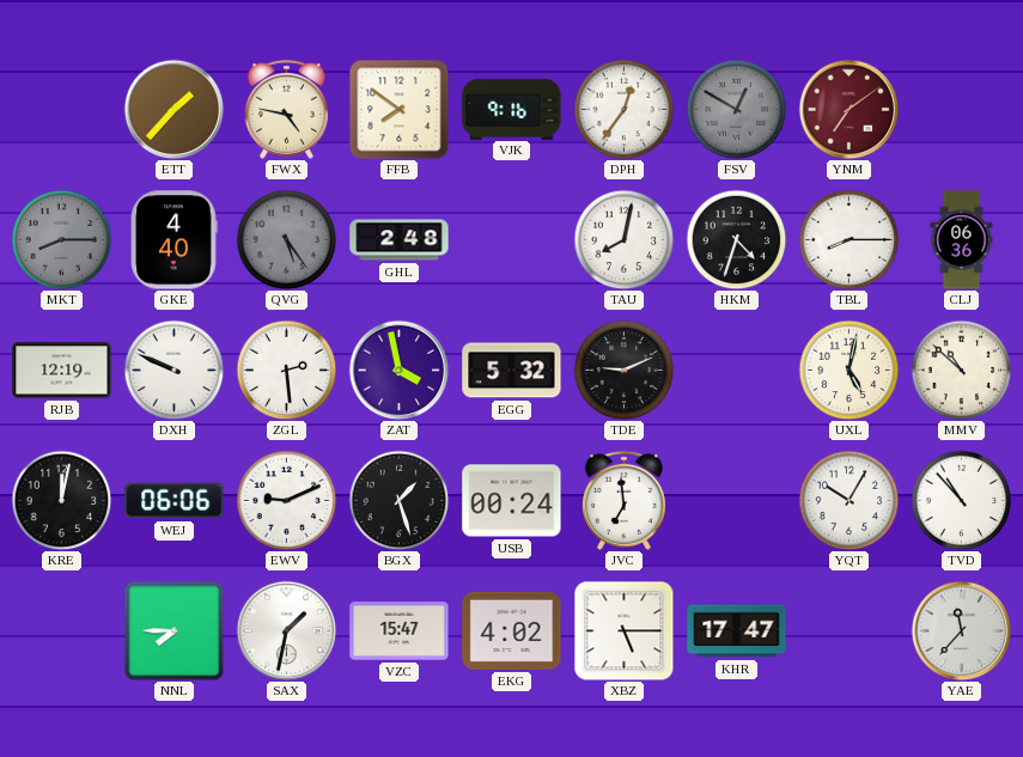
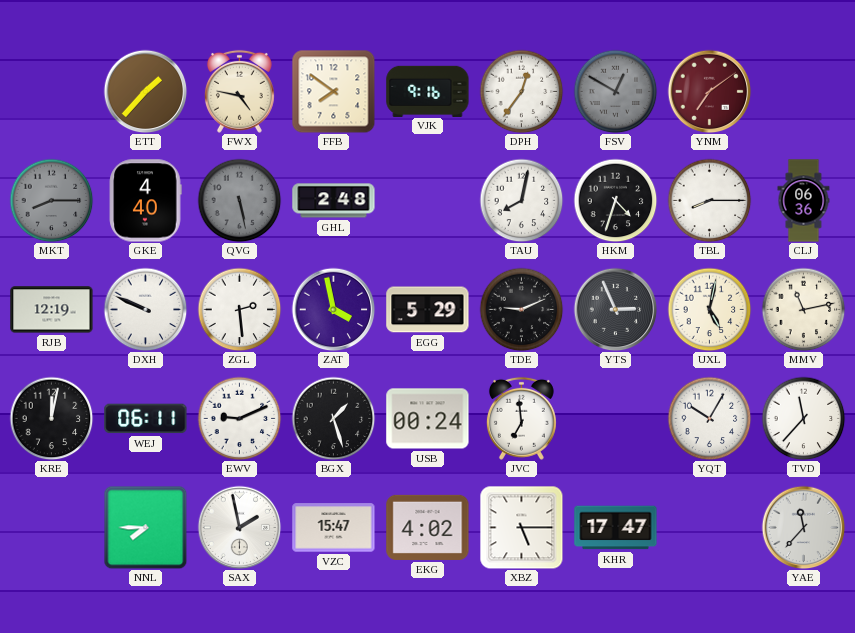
QVG: 5:24 -> 5:28 (239, 200)
EGG: 5:32 -> 5:29 (428, 310)
YTS: none -> 2:56 (615, 309)
MMV: 10:52 -> 11:13 (803, 309)
WEJ: 06:06 -> 06:11 (146, 419)
TVD: 10:53 -> 11:37 (803, 418)
SAX: 1:32 -> 1:58 (239, 527)
